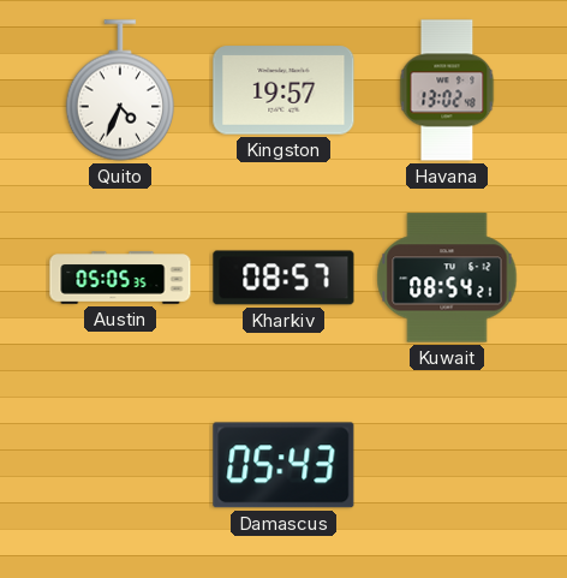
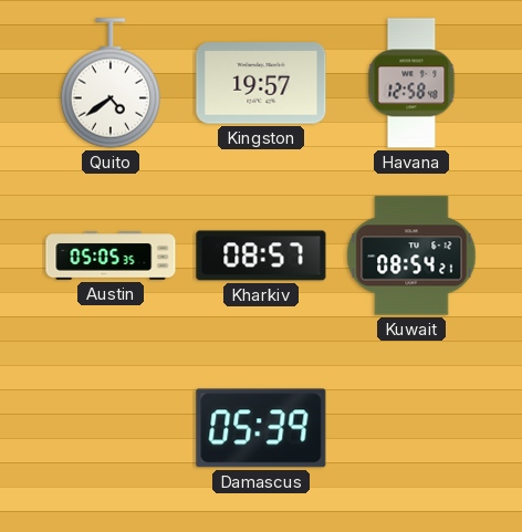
Quito: 4:34 -> 4:39 (111, 83)
Havana: 13:02 -> 12:58 (411, 83)
Damascus: 05:43 -> 05:39 (261, 428)
